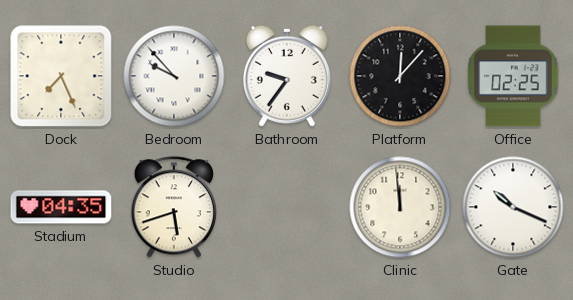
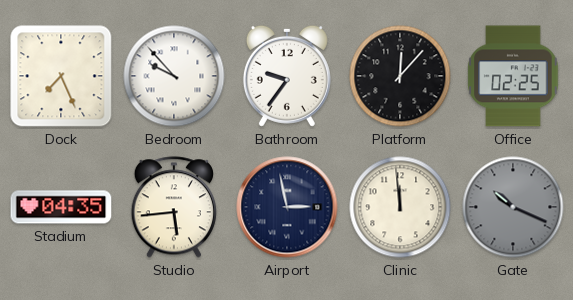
Studio: 5:42 -> 5:44 (173, 207)
Airport: none -> 2:58 (287, 207)
Gate dial: white -> grey (513, 207)
